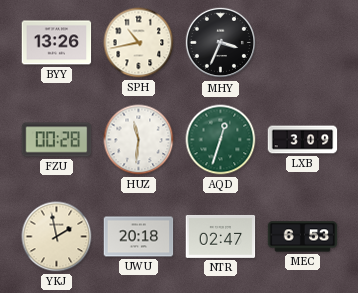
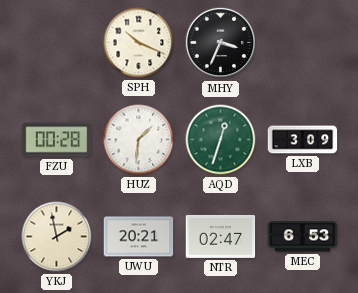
BYY: 13:26 -> none (57, 43)
SPH: 10:43 -> 10:19 (139, 43)
HUZ: 11:31 -> 1:31 (139, 140)
UWU: 20:18 -> 20:21 (139, 237)
